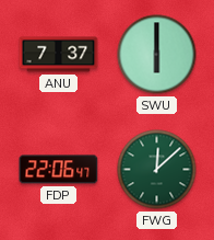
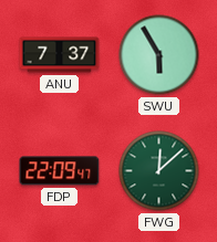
SWU: 6:00 -> 5:55 (159, 55)
FDP: 22:06 -> 22:09 (60, 171)
